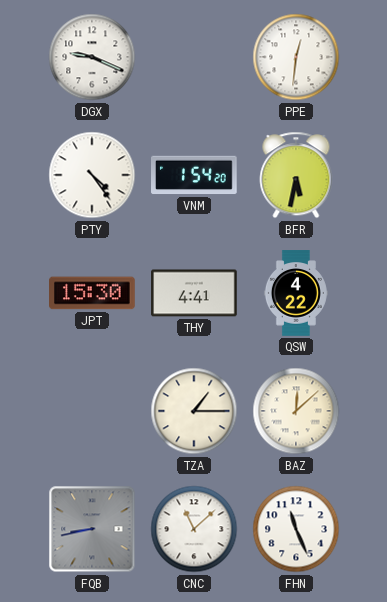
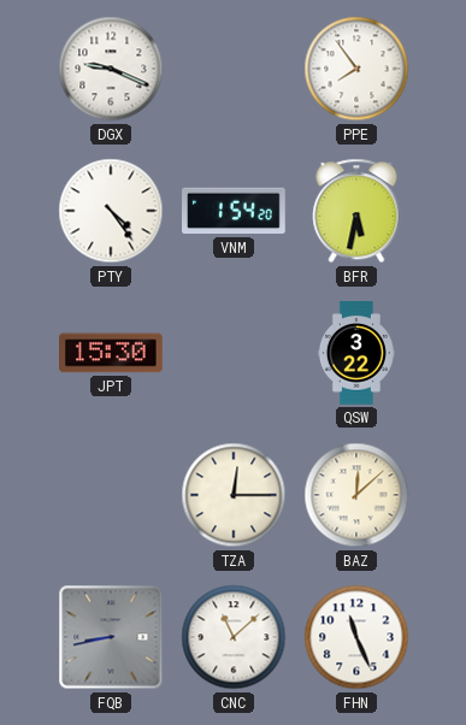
PPE: 12:31 -> 7:54 (356, 69)
THY: 4:41 -> none (194, 293)
QSW: 4:22 -> 3:22 (356, 353)
TZA: 1:15 -> 12:15 (234, 495)
